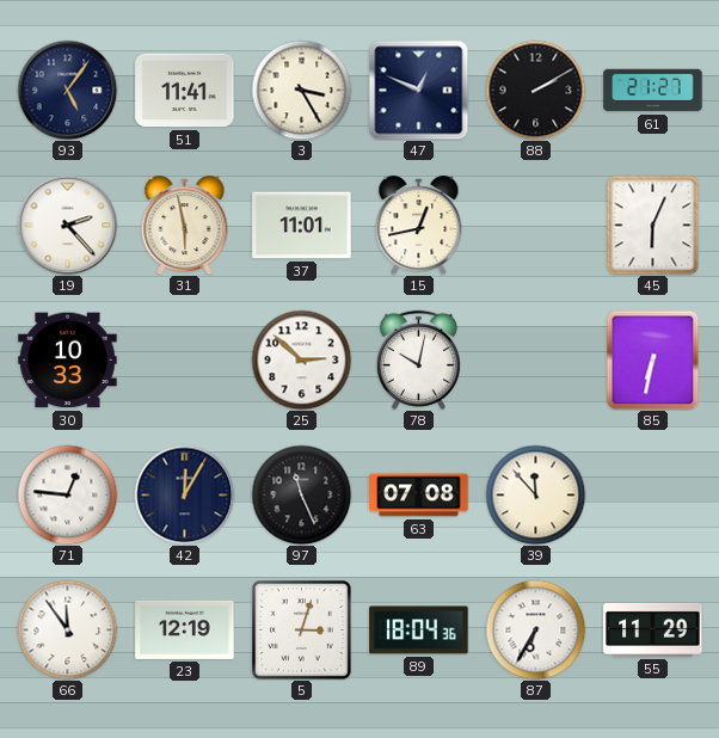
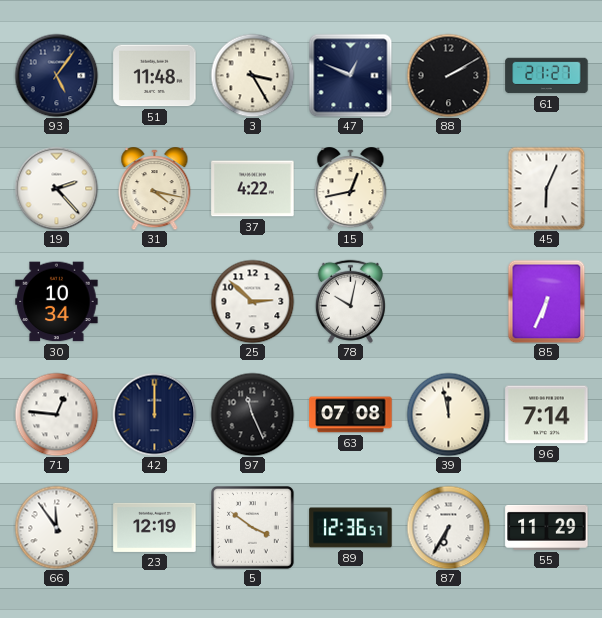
51: 11:41 -> 11:48 (155, 76)
31: 5:58 -> 4:17 (155, 189)
37: 11:01 -> 4:22 (253, 189)
30: 10:33 -> 10:34 (57, 302)
85: 6:32 -> 6:34 (547, 301)
42: 12:05 -> 12:00 (154, 414)
39: 11:53 -> 11:58 (448, 414)
96: none -> 7:14 (547, 415)
5: 3:03 -> 3:51 (253, 528)
89: 18:04 -> 12:36 (351, 528)
